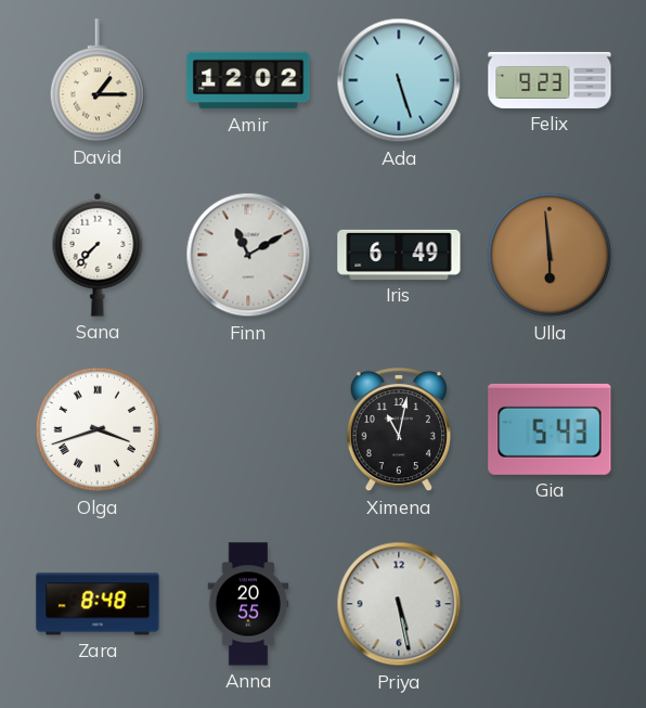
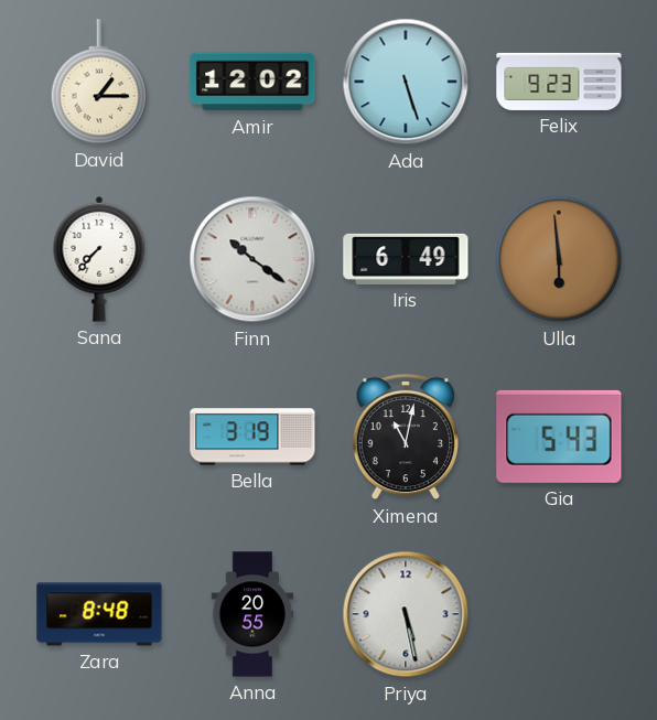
Finn: 11:10 -> 10:21 (252, 259)
Olga: 3:42 -> none (98, 429)
Bella: none -> 3:19 (252, 437)
